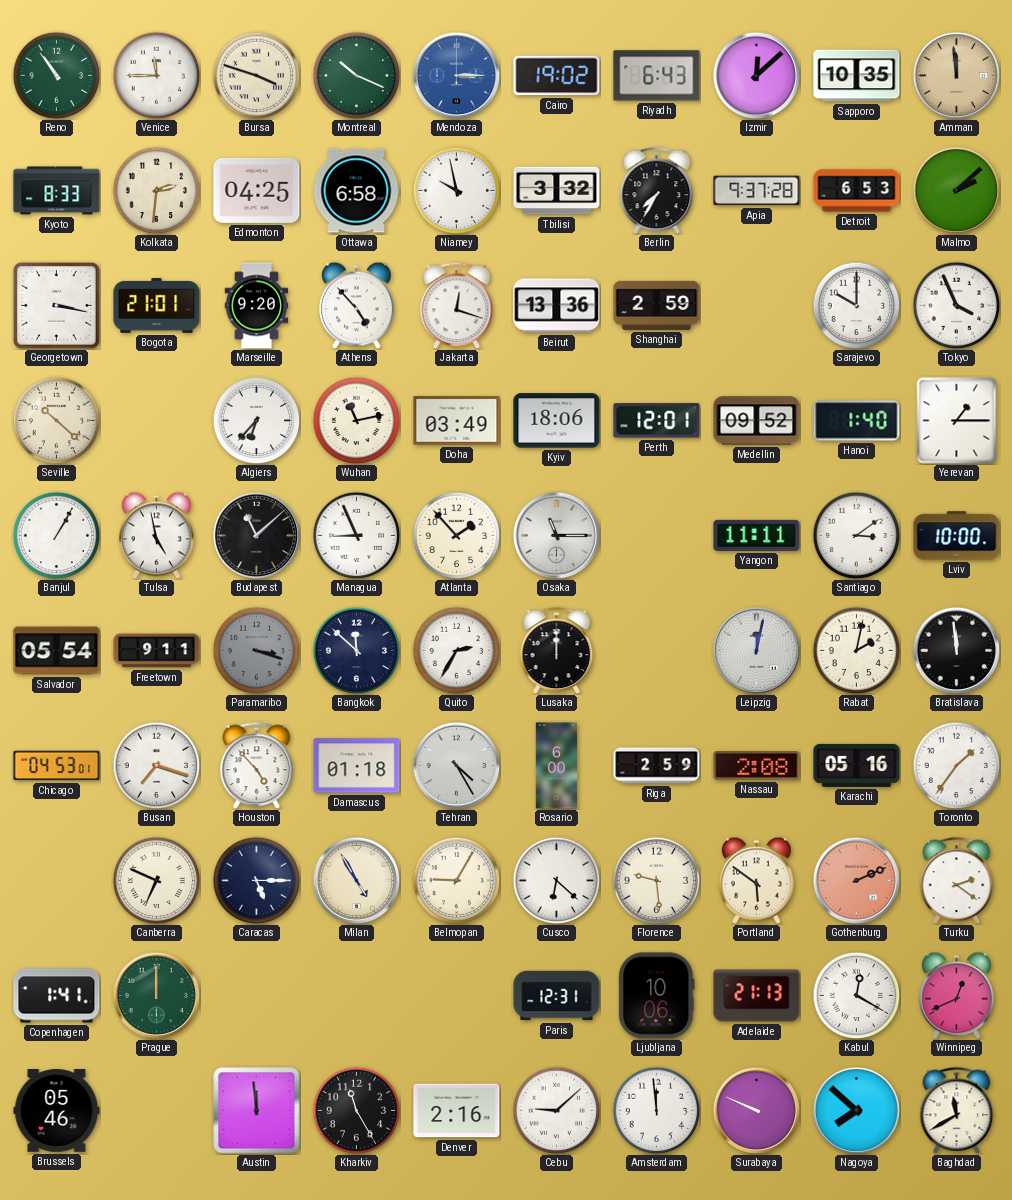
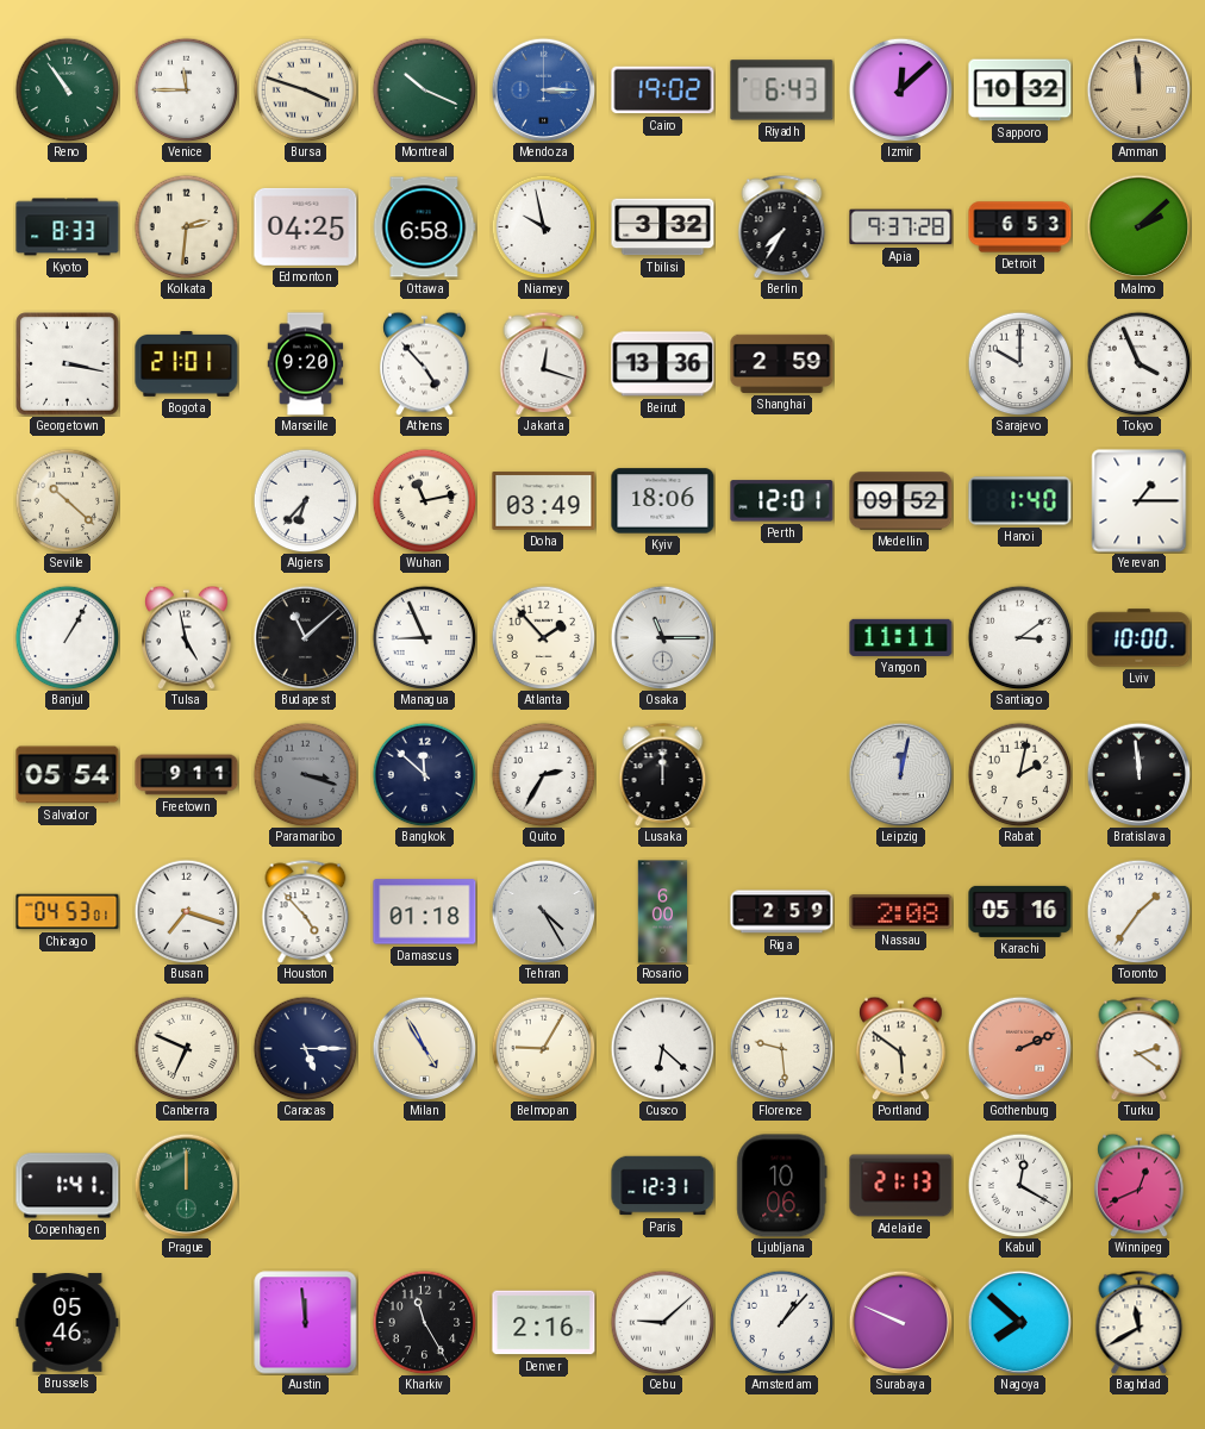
Sapporo: 10:35 -> 10:32 (1020, 91)
Amsterdam: 11:59 -> 1:07 (781, 1322)
